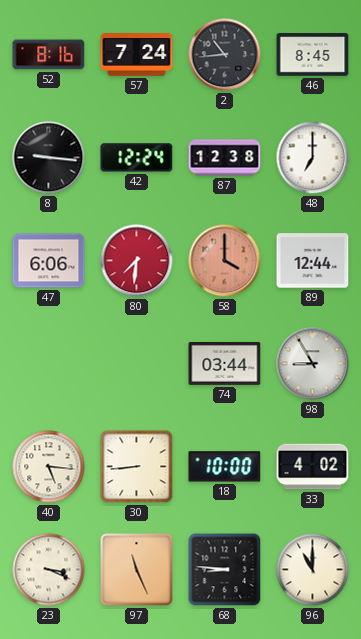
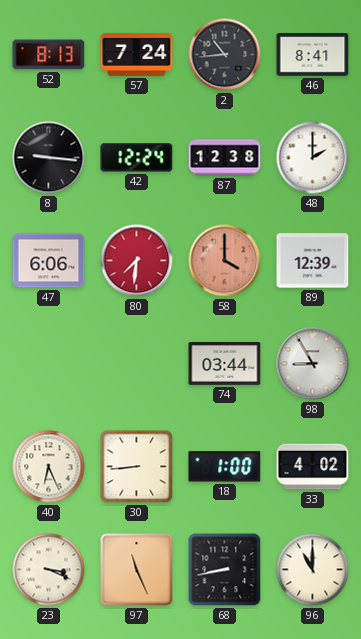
52: 8:16 -> 8:13 (49, 55)
46: 8:45 -> 8:41 (313, 55)
48: 7:00 -> 2:00 (313, 158)
89: 12:44 -> 12:39 (313, 261)
40: 5:16 -> 6:26 (49, 467)
18: 10:00 -> 1:00 (225, 467)
68: 8:46 -> 8:43 (225, 570)
